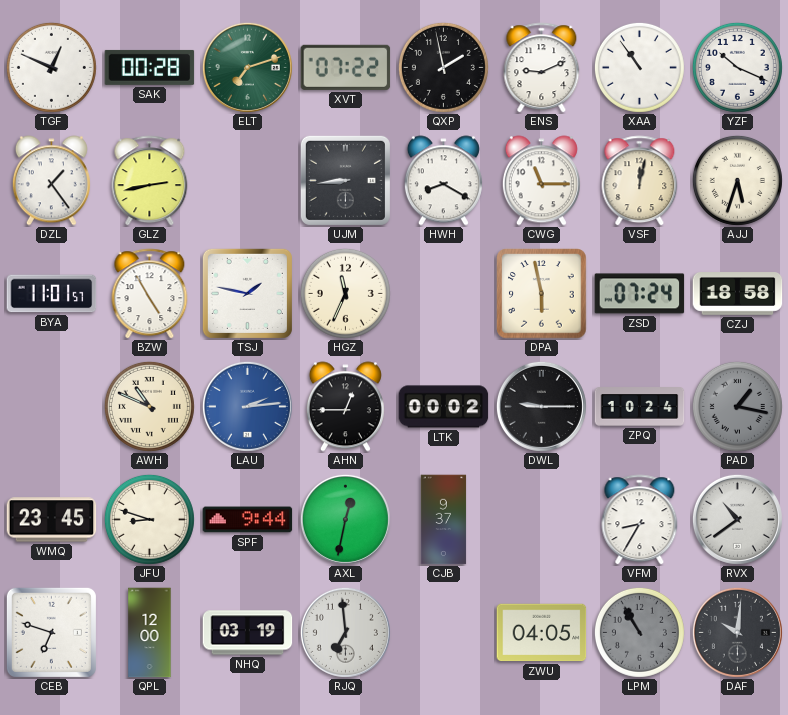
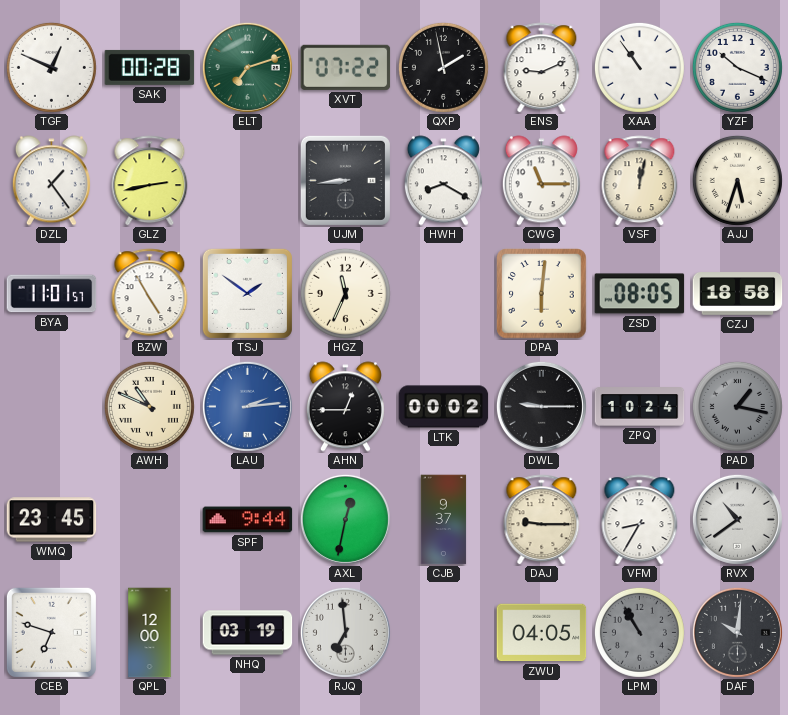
TSJ: 1:47 -> 1:51 (247, 293)
DPA: 5:58 -> 6:01 (542, 294)
ZSD: 07:24 -> 08:05 (640, 294)
JFU: 8:48 -> none (149, 519)
DAJ: none -> 9:15 (542, 520)
